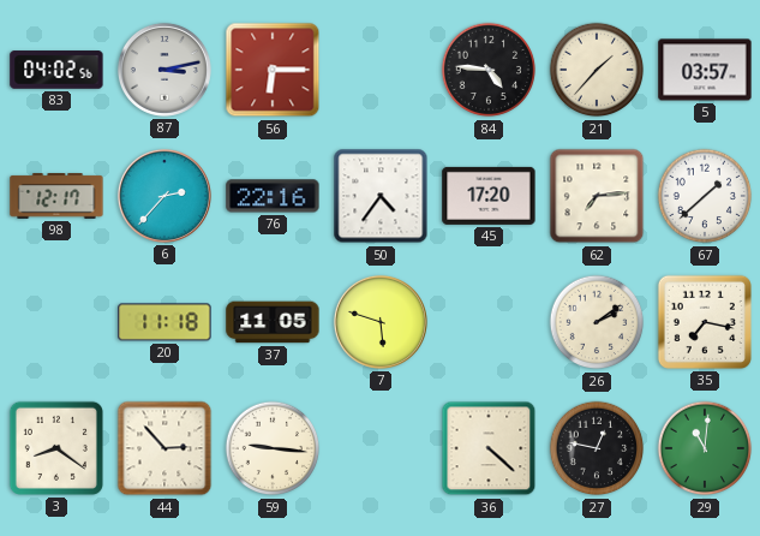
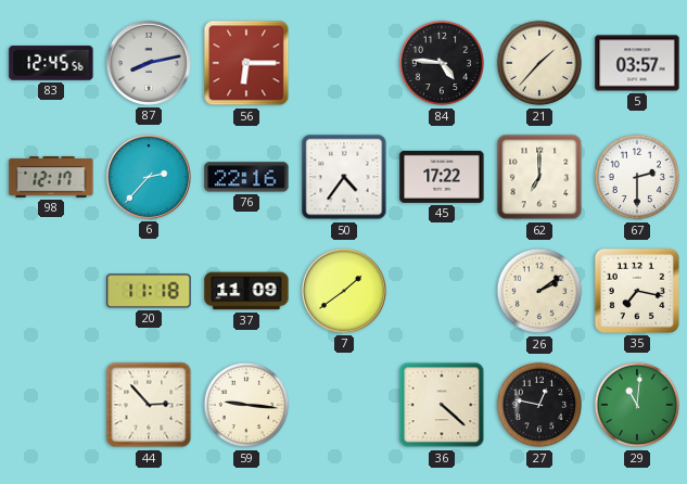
83: 04:02 -> 12:45 (51, 63)
87: 3:13 -> 8:13 (149, 63)
45: 17:20 -> 17:22 (442, 177)
62: 7:14 -> 7:00 (539, 177)
67: 1:38 -> 2:30 (637, 177)
37: 11:05 -> 11:09 (246, 291)
7: 5:48 -> 1:39 (344, 291)
3: 8:21 -> none (56, 448)
